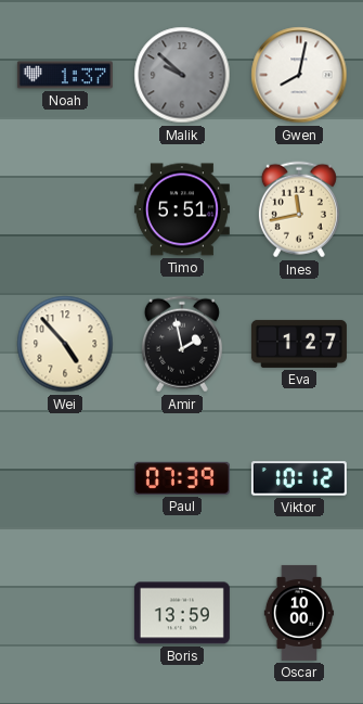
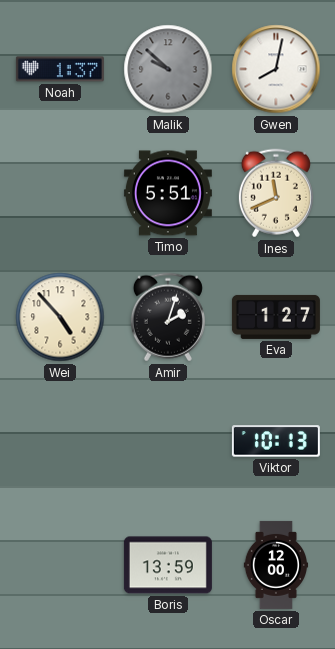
Ines: 11:43 -> 11:41 (276, 193)
Amir: 1:58 -> 2:03 (168, 317)
Paul: 07:39 -> none (182, 478)
Viktor: 10:12 -> 10:13 (276, 441)
Oscar: 10:00 -> 12:00 (276, 565)
